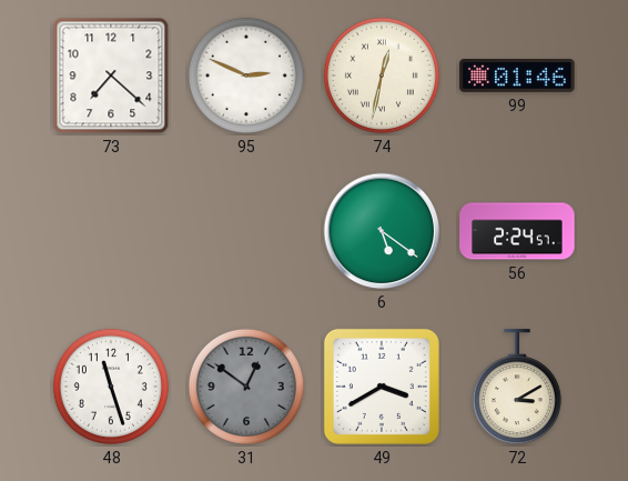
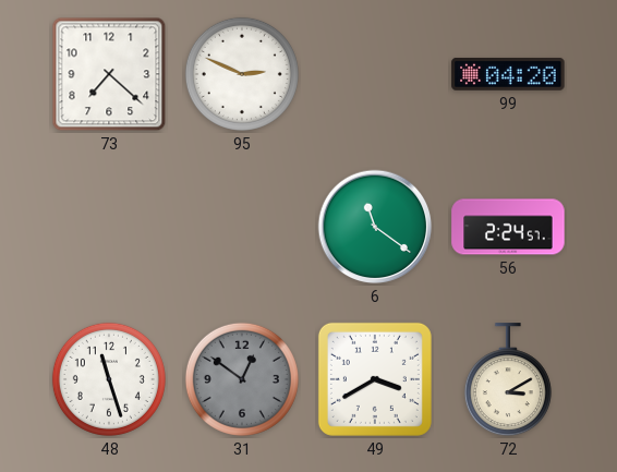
74: 12:32 -> none (382, 76)
99: 01:46 -> 04:20 (508, 74)
6: 5:21 -> 11:21 (375, 227)
